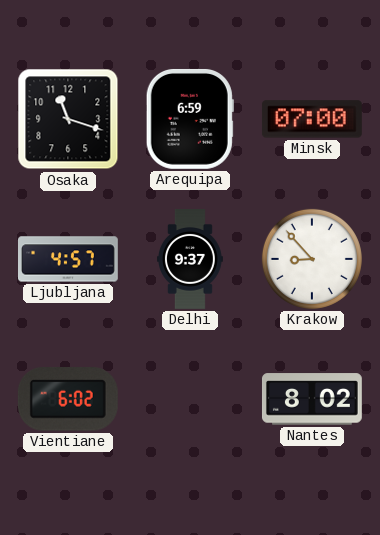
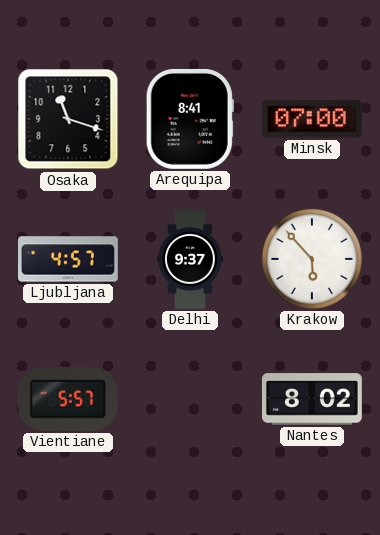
Arequipa: 6:59 -> 8:41 (190, 119)
Krakow: 8:53 -> 5:53 (312, 259)
Vientiane: 6:02 -> 5:57 (68, 400)
